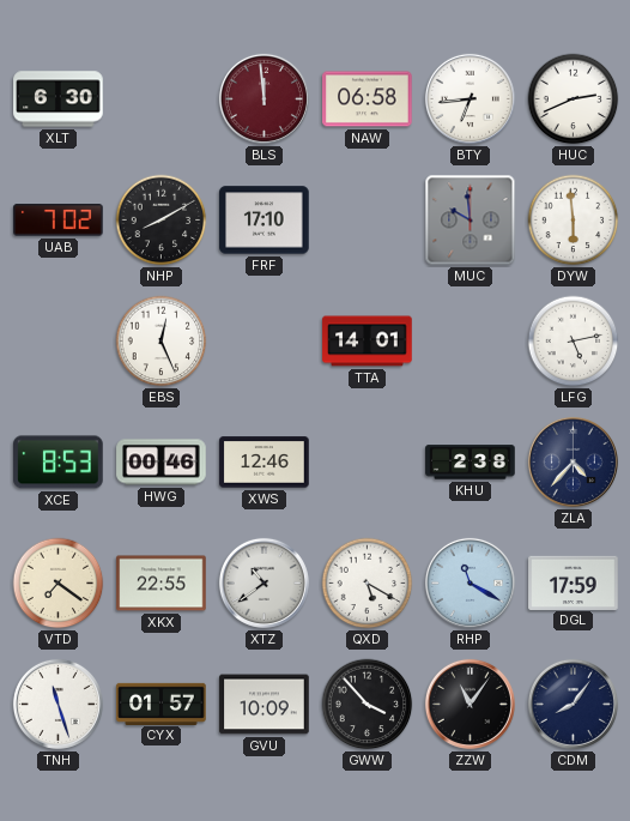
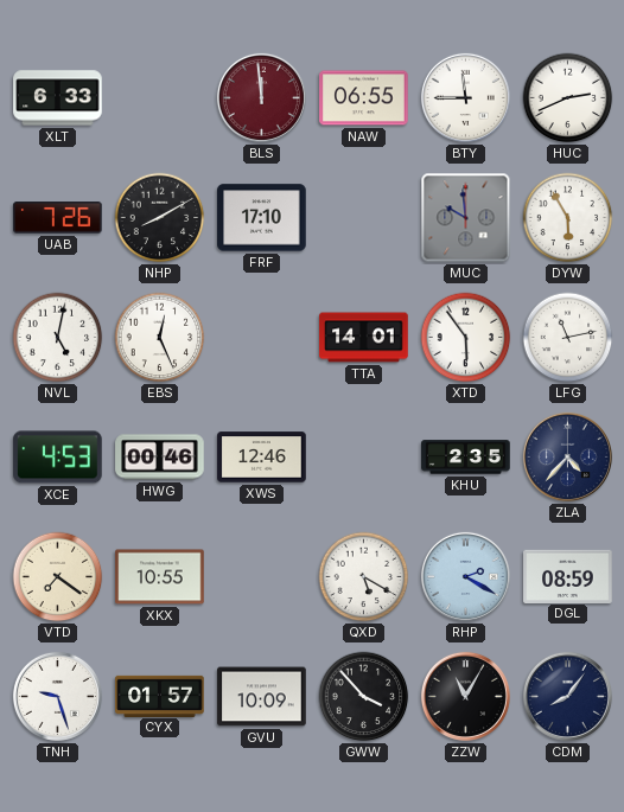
XLT: 6:30 -> 6:33 (58, 98)
NAW: 06:58 -> 06:55 (364, 98)
BTY: 6:44 -> 11:45 (465, 97)
UAB: 7:02 -> 7:26 (58, 218)
DYW: 5:59 -> 5:55 (568, 218)
NVL: none -> 5:02 (58, 338)
XTD: none -> 5:54 (466, 338)
LFG: 5:13 -> 11:13 (568, 338)
XCE: 8:53 -> 4:53 (58, 458)
KHU: 2:38 -> 2:35 (466, 458)
XKX: 22:55 -> 10:55 (160, 577)
XTZ: 10:39 -> none (263, 582)
RHP: 11:20 -> 2:20 (465, 576)
DGL: 17:59 -> 08:59 (568, 576)
TNH: 11:27 -> 9:27 (57, 696)
ZZW: 11:06 -> 11:05 (465, 696)
